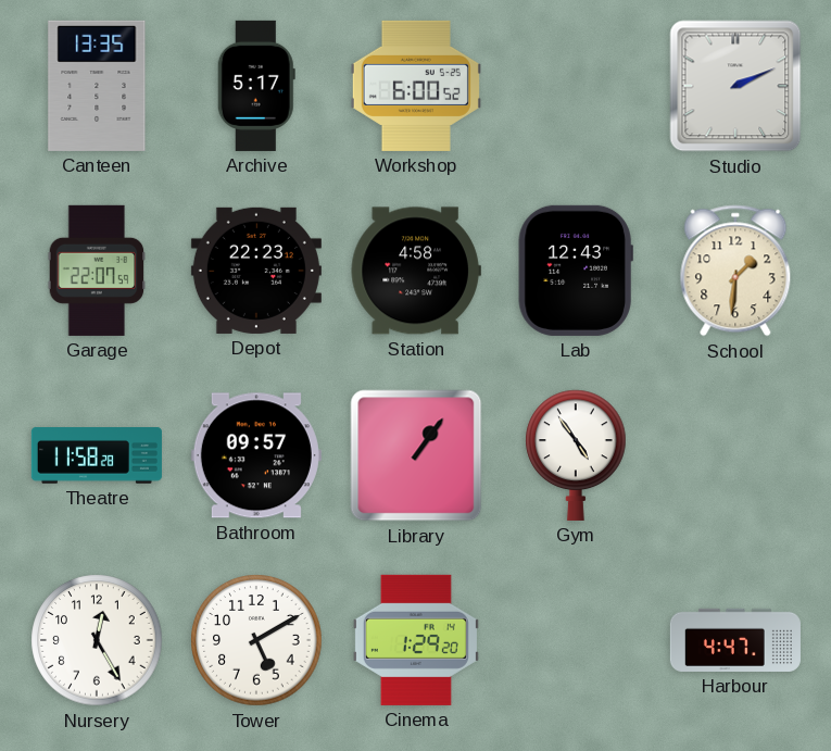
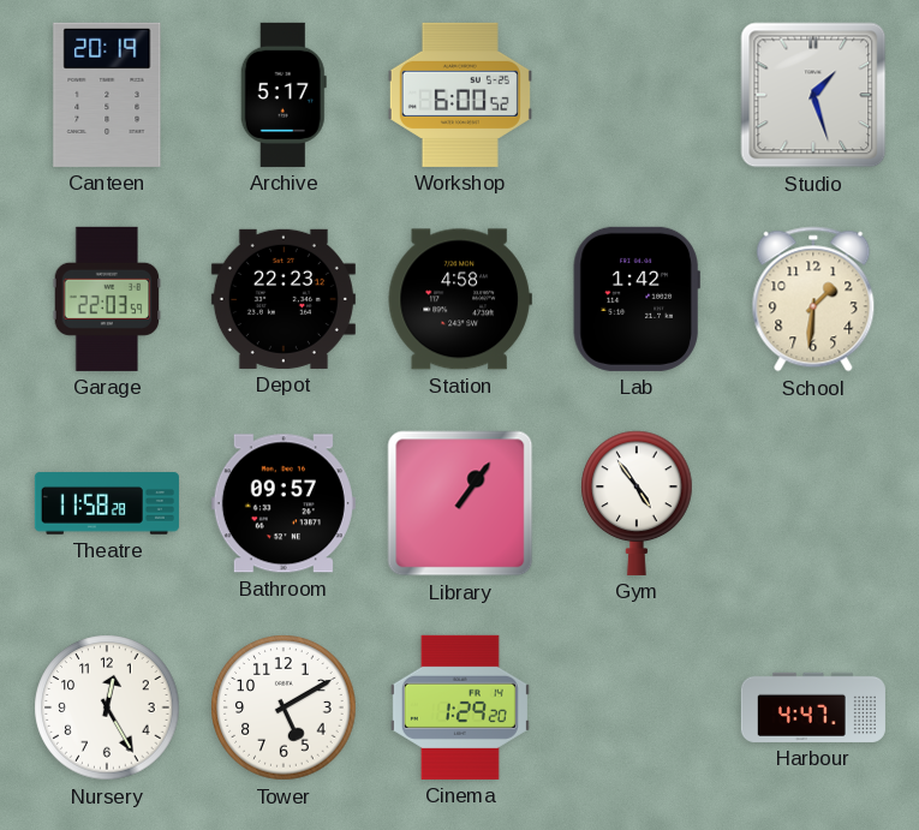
Canteen: 13:35 -> 20:19 (107, 95)
Studio: 2:11 -> 1:27 (813, 95)
Garage: 22:07 -> 22:03 (107, 299)
Lab: 12:43 -> 1:42 (637, 299)
